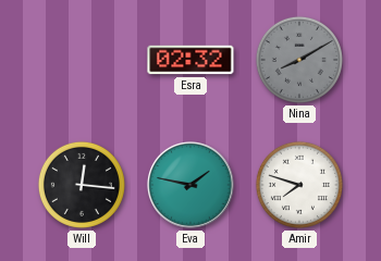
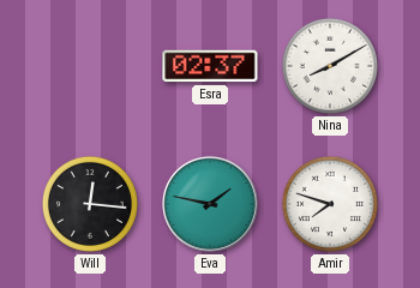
Esra: 02:32 -> 02:37 (210, 66)
Nina dial: grey -> white (330, 66)
